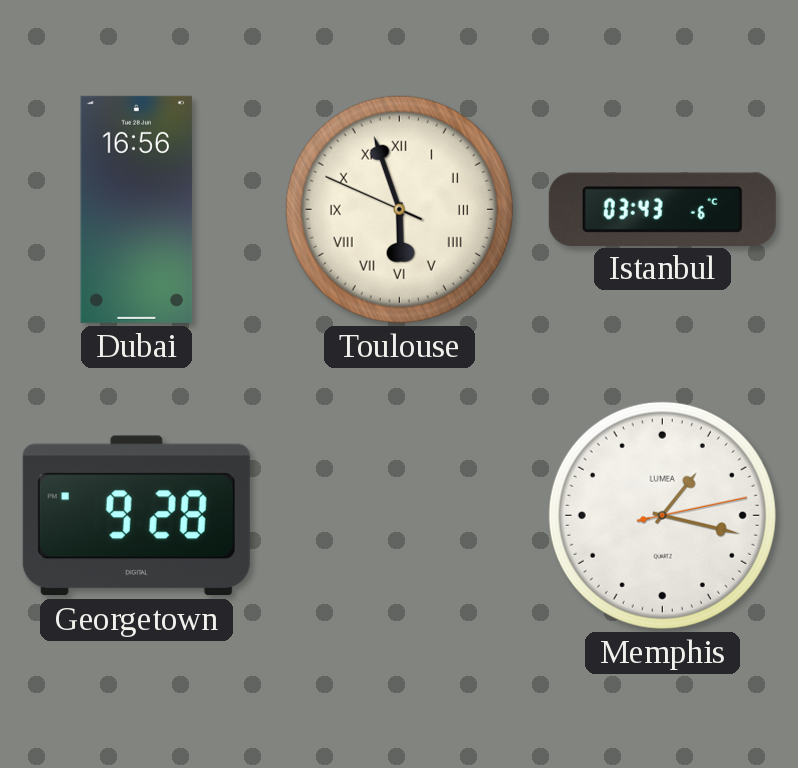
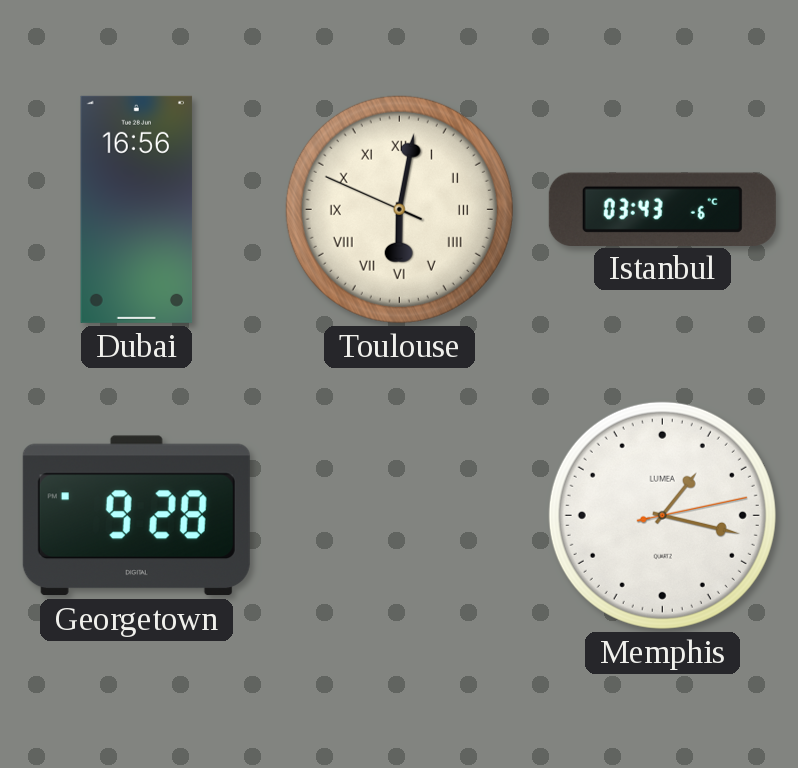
Toulouse: 5:56 -> 6:01 (399, 209)
